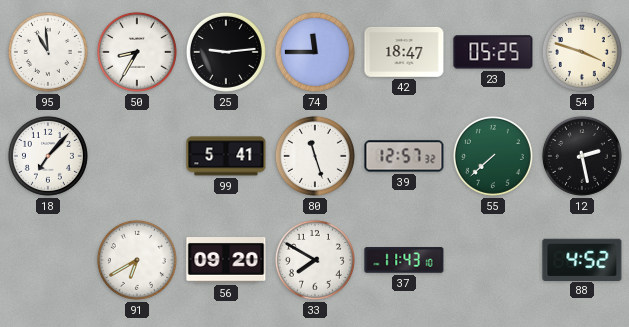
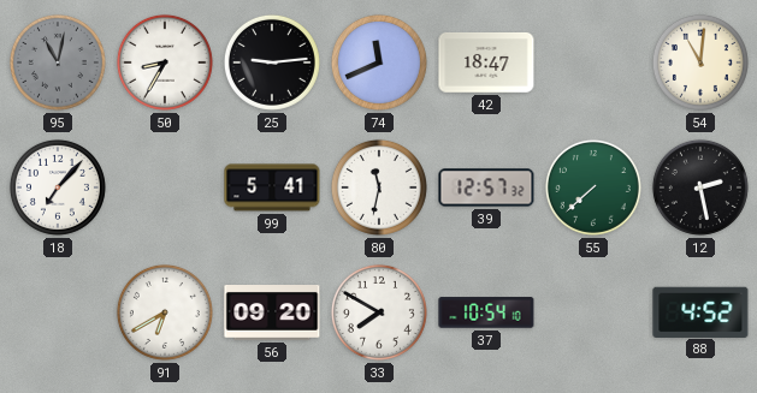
95: 10:59 -> 11:02 (58, 62)
95 dial: white -> grey (58, 62)
74: 11:45 -> 11:41 (379, 62)
23: 05:25 -> none (493, 52)
54: 3:48 -> 11:01 (700, 62)
80: 11:27 -> 11:32 (379, 187)
37: 11:43 -> 10:54 (486, 312)
